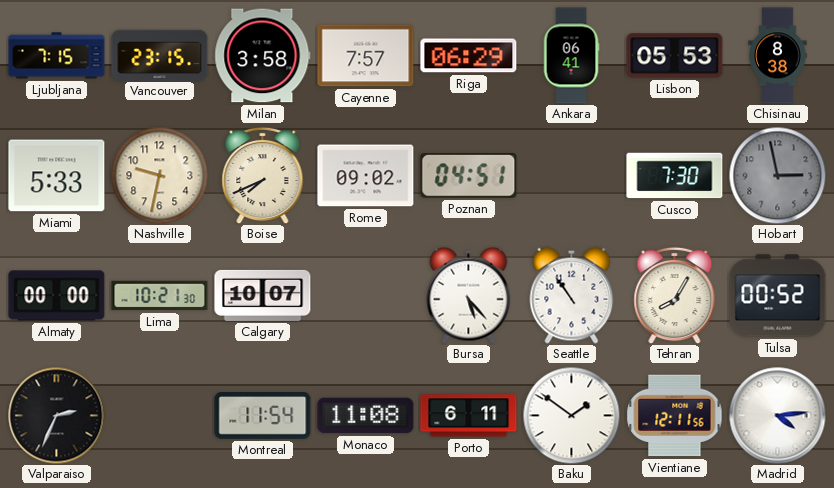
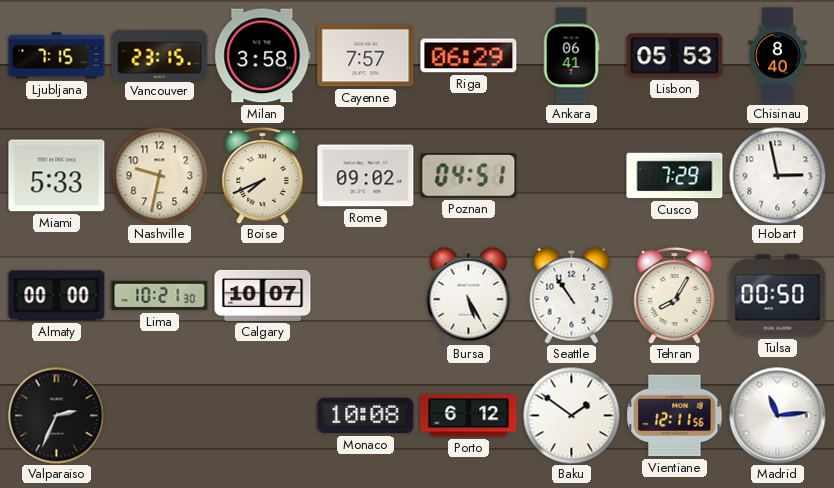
Chisinau: 8:38 -> 8:40 (778, 56)
Cusco: 7:30 -> 7:29 (675, 176)
Hobart dial: grey -> white (777, 175)
Bursa: 5:23 -> 5:25 (469, 295)
Tulsa: 00:52 -> 00:50 (778, 296)
Montreal: 11:54 -> none (263, 416)
Monaco: 11:08 -> 10:08 (366, 416)
Porto: 6:11 -> 6:12 (469, 416)
Madrid: 4:14 -> 11:14 (778, 416)
